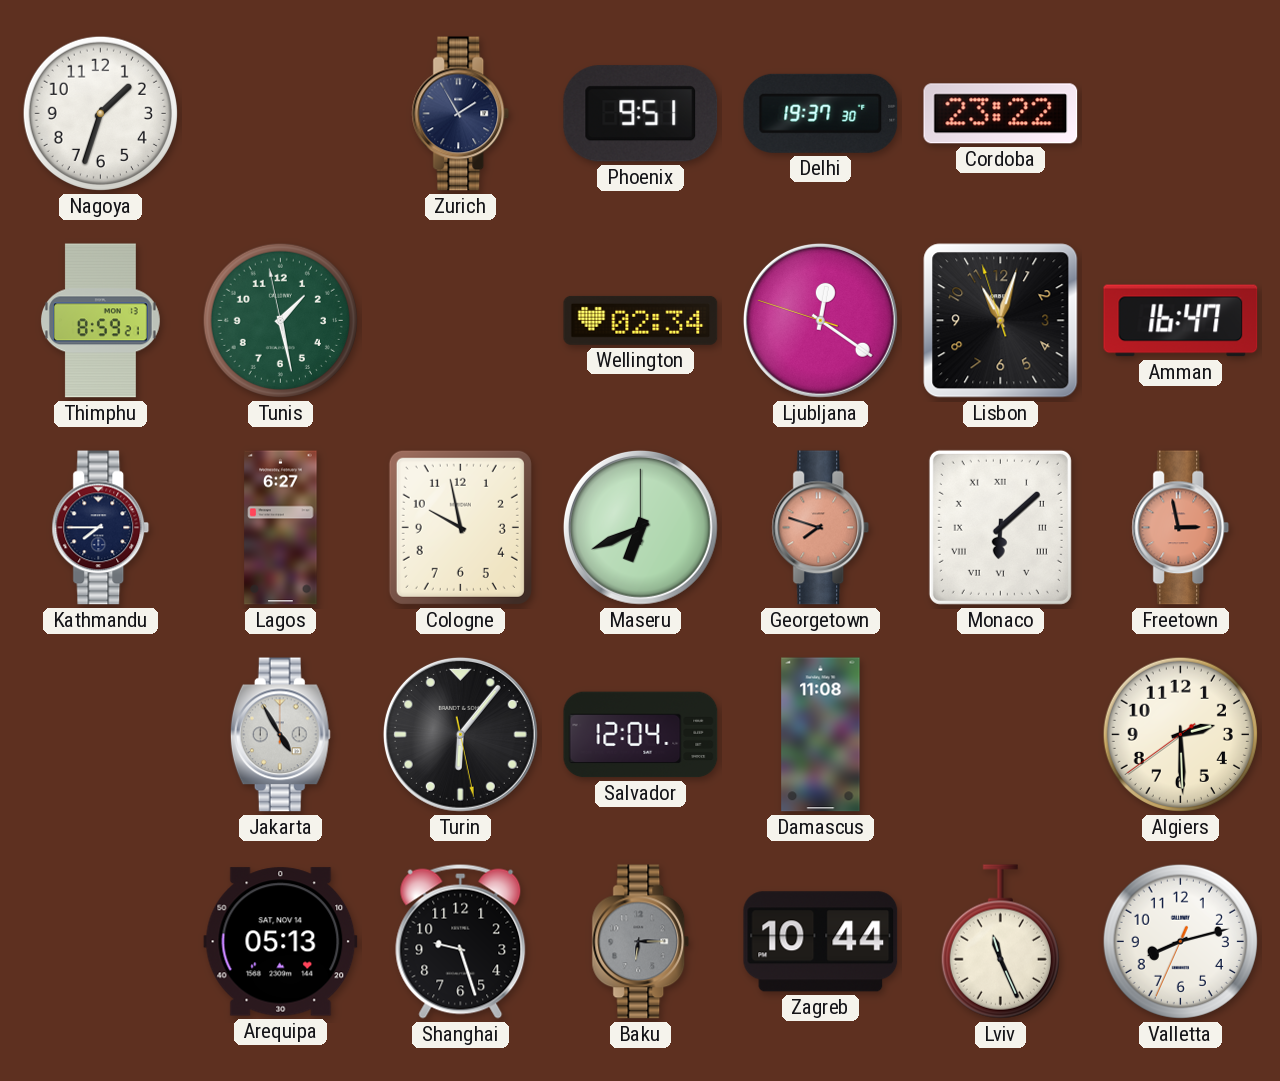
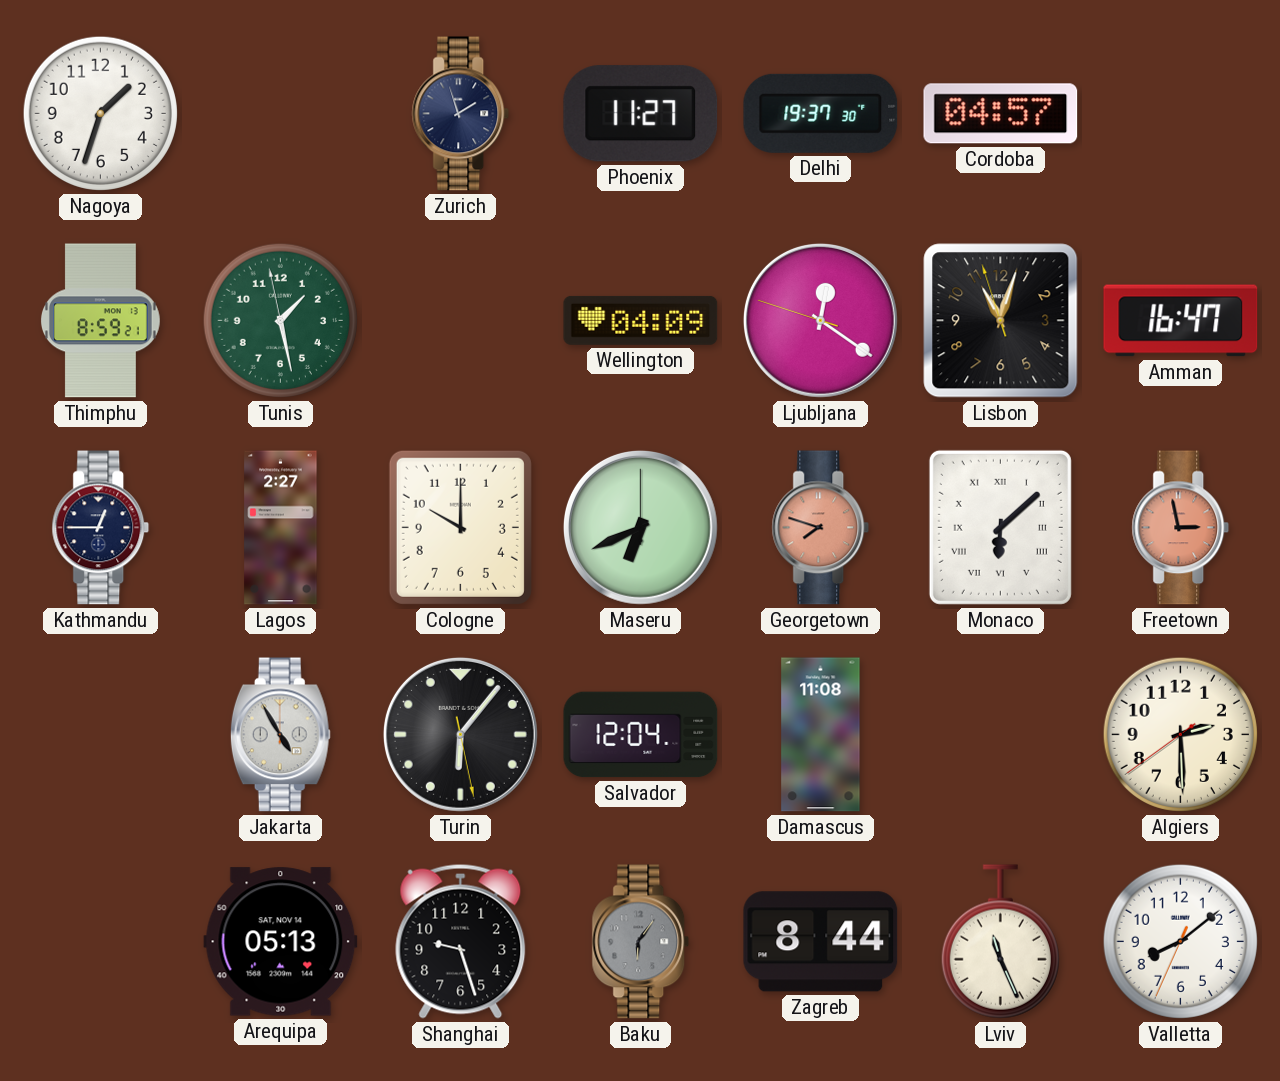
Zurich: 1:55 -> 1:57 (461, 114)
Phoenix: 9:51 -> 11:27 (641, 114)
Cordoba: 23:22 -> 04:57 (1001, 114)
Wellington: 02:34 -> 04:09 (641, 320)
Kathmandu: 7:45 -> 12:45 (101, 528)
Lagos: 6:27 -> 2:27 (281, 528)
Cologne: 9:58 -> 10:00 (460, 527)
Baku: 6:15 -> 6:06 (641, 942)
Zagreb: 10:44 -> 8:44 (821, 942)
Valletta: 8:12 -> 8:08 (1180, 941)
